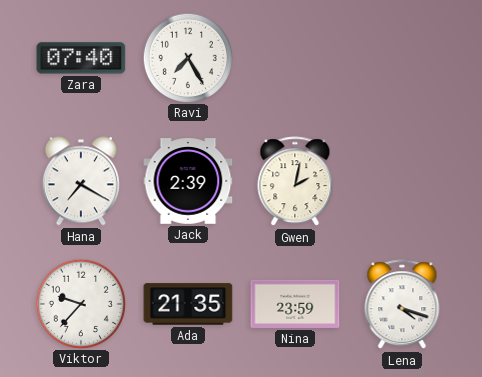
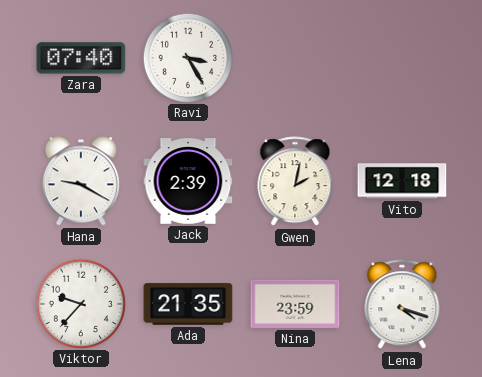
Ravi: 7:25 -> 3:25 (187, 57)
Hana: 7:20 -> 9:20 (81, 181)
Vito: none -> 12:18 (402, 181)
